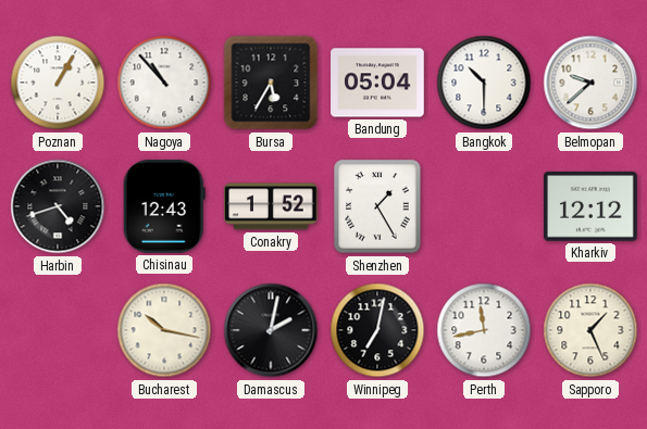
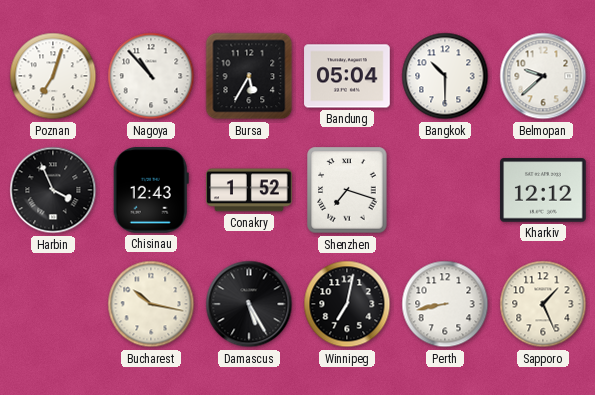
Poznan: 1:05 -> 7:03 (53, 76)
Harbin: 4:42 -> 3:56 (53, 190)
Shenzhen: 1:25 -> 7:18 (347, 190)
Damascus: 2:02 -> 5:25 (249, 304)
Perth: 11:43 -> 8:43 (445, 304)
